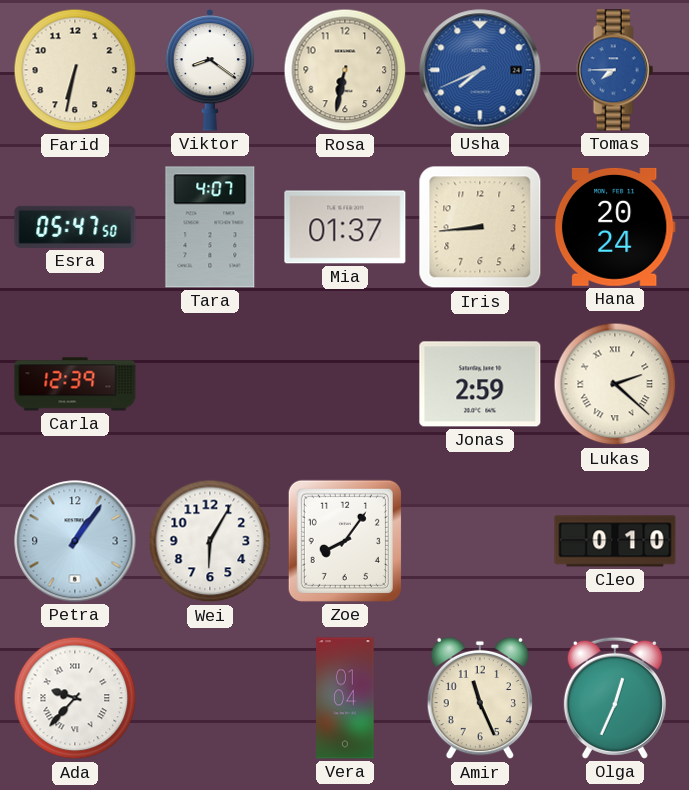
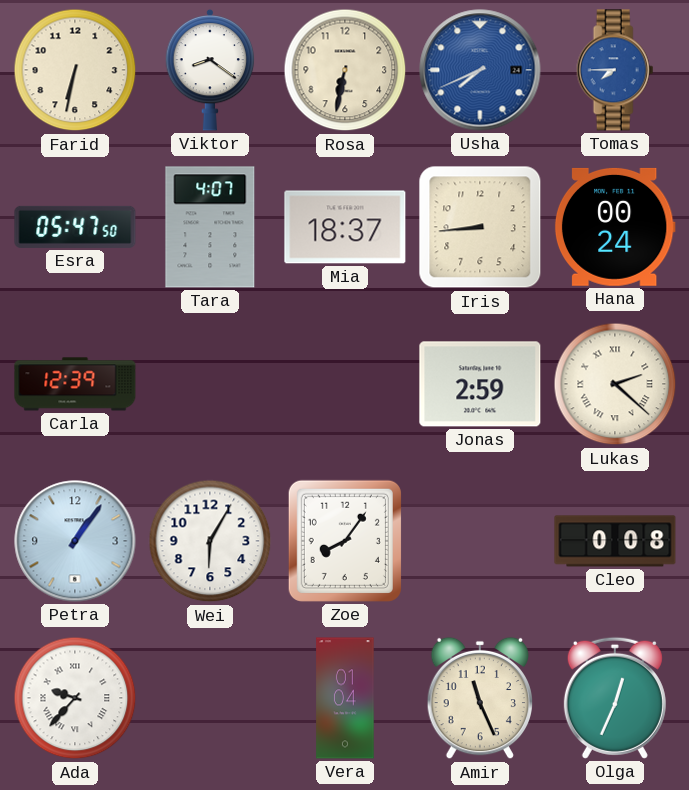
Mia: 01:37 -> 18:37 (345, 227)
Hana: 20:24 -> 00:24 (615, 227)
Cleo: 0:10 -> 0:08 (615, 541)
